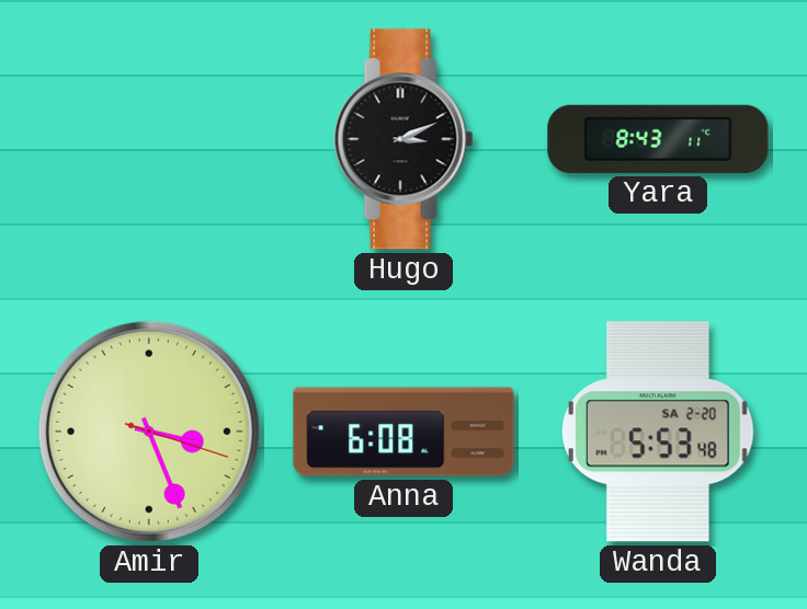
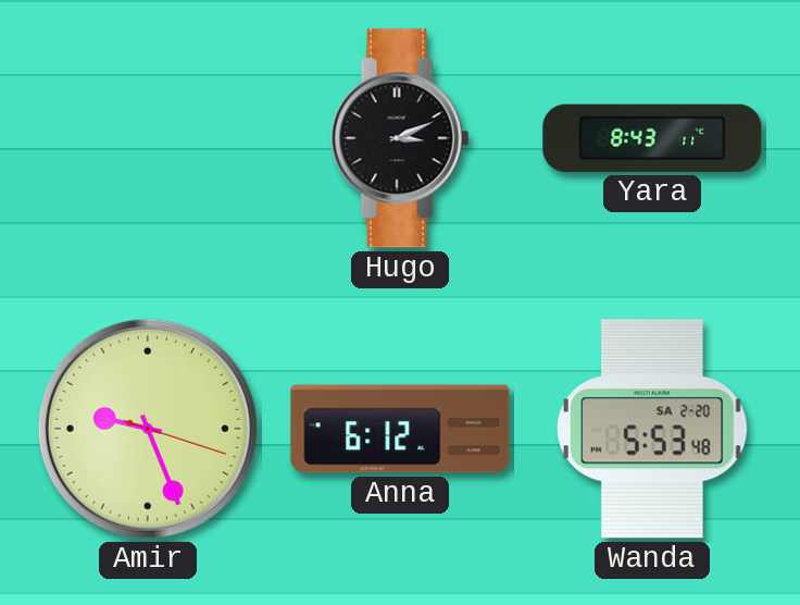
Amir: 3:26 -> 9:26 (148, 429)
Anna: 6:08 -> 6:12 (400, 429)
